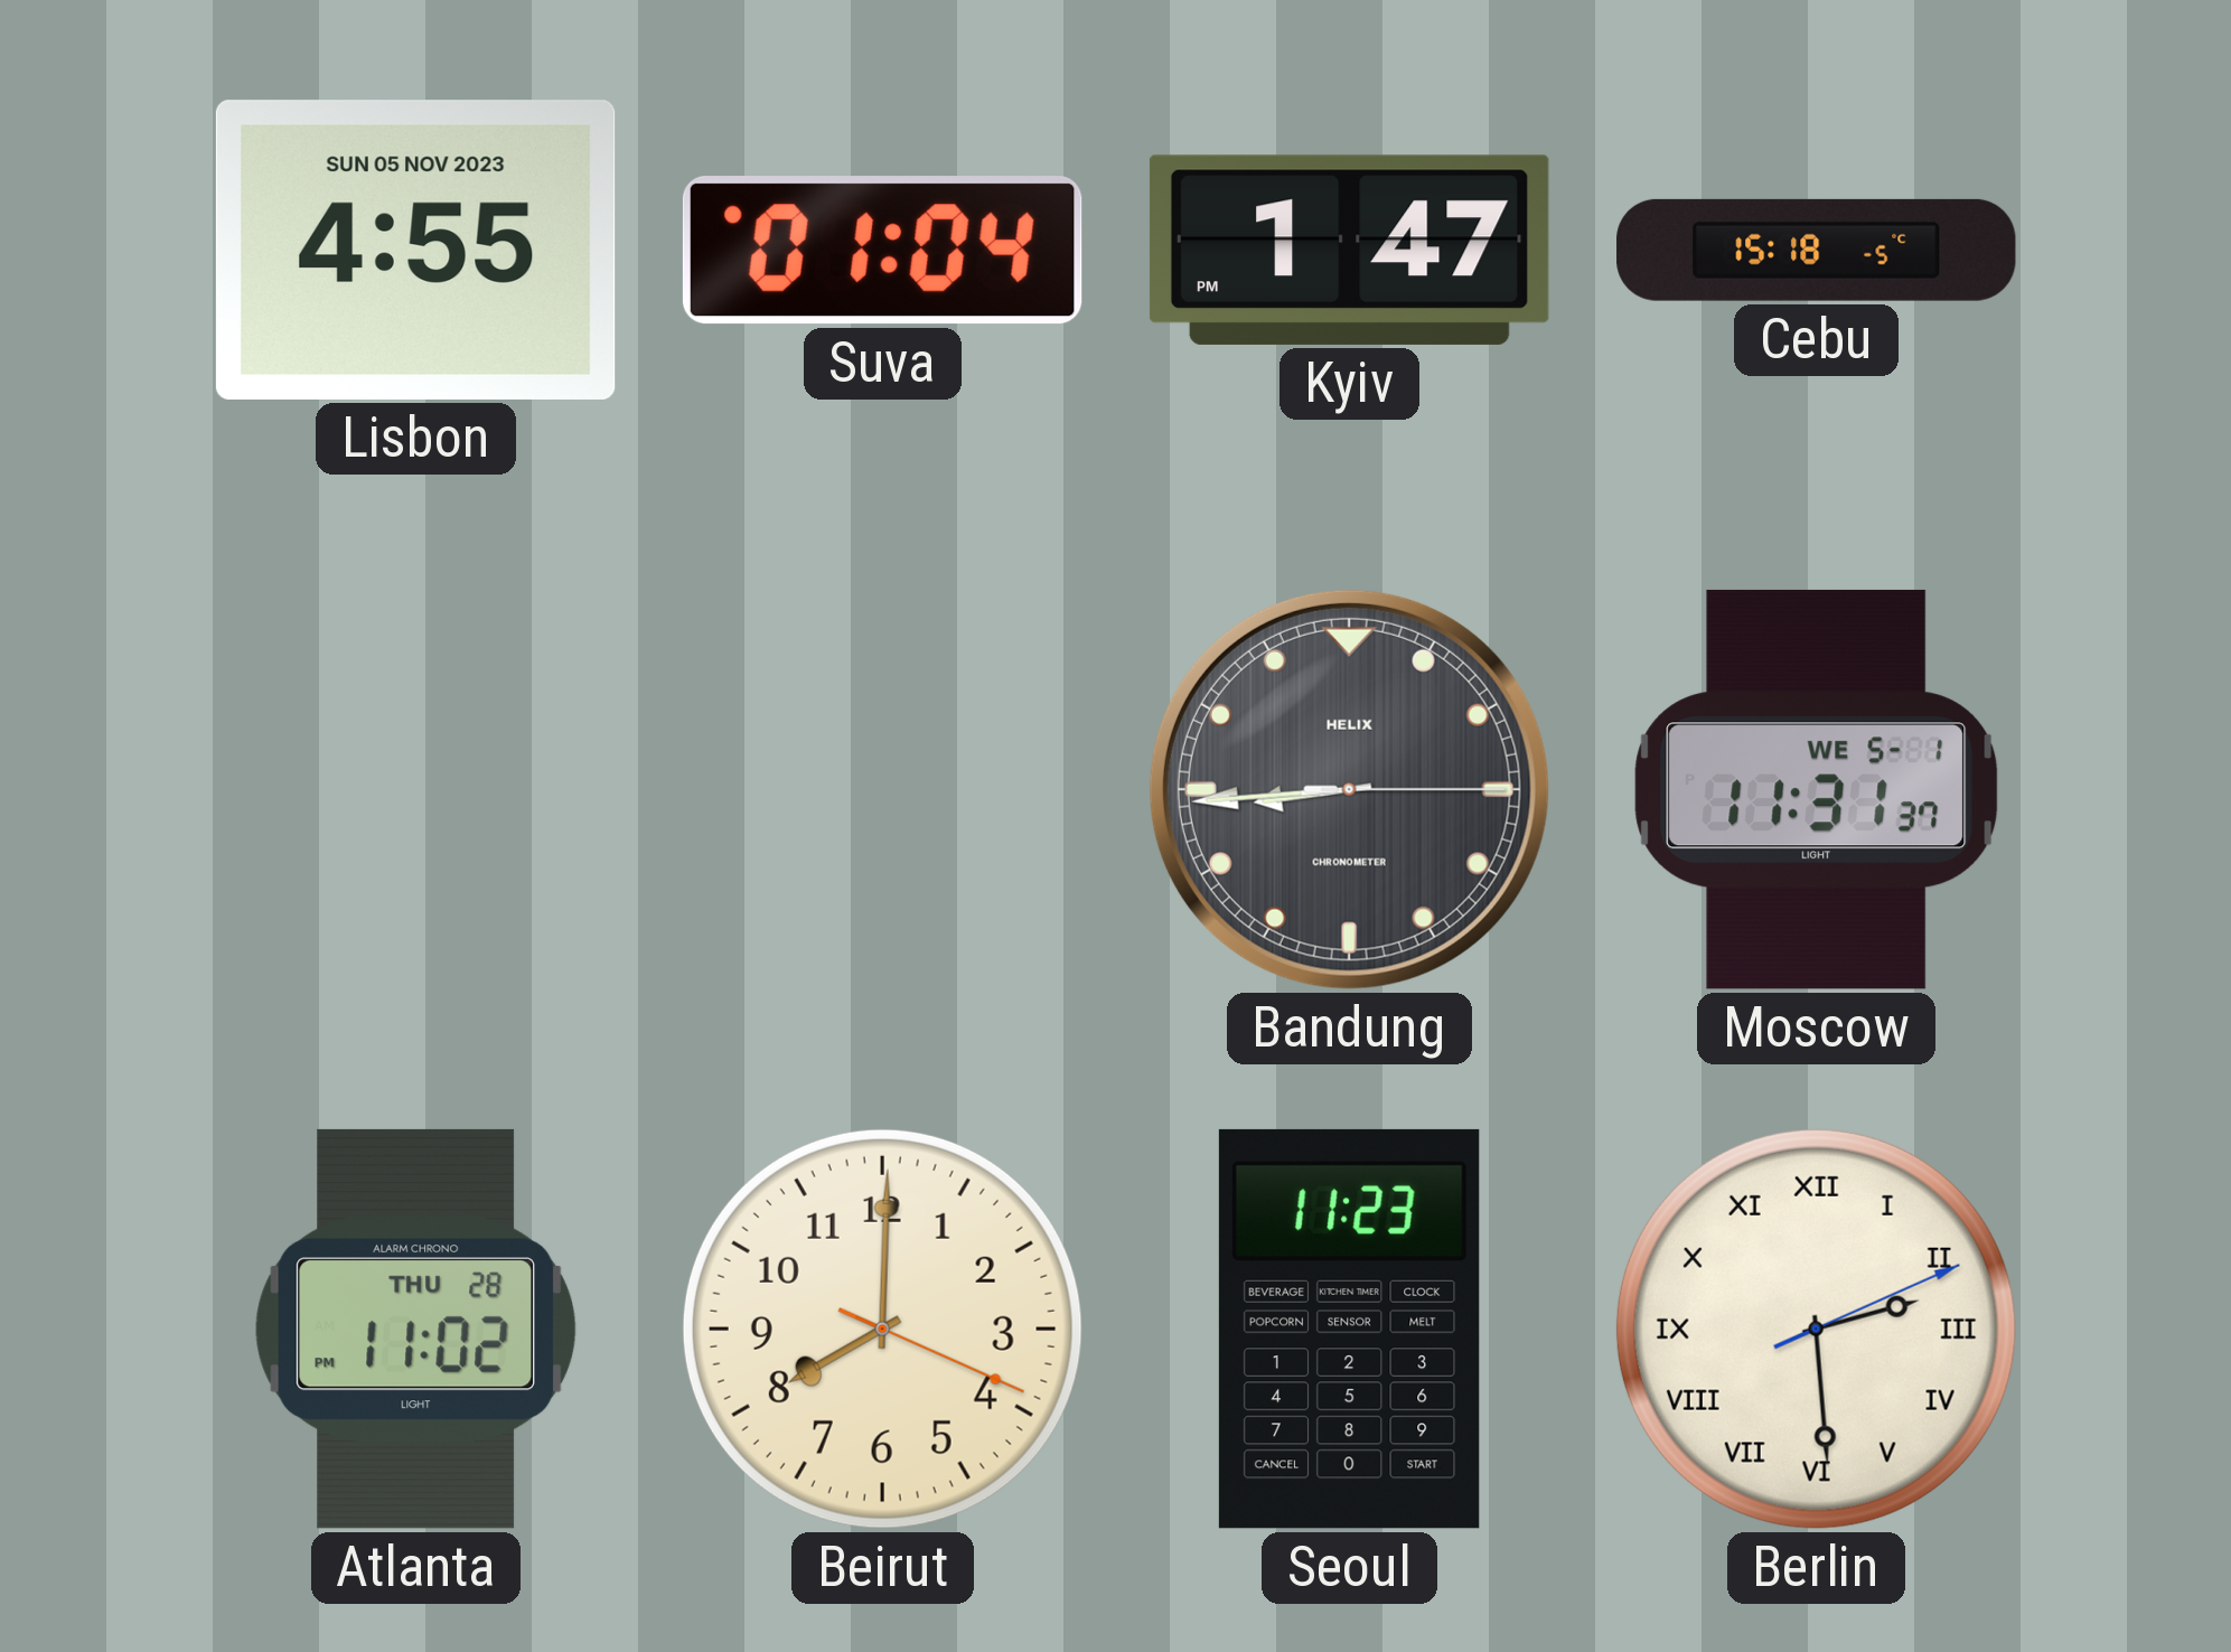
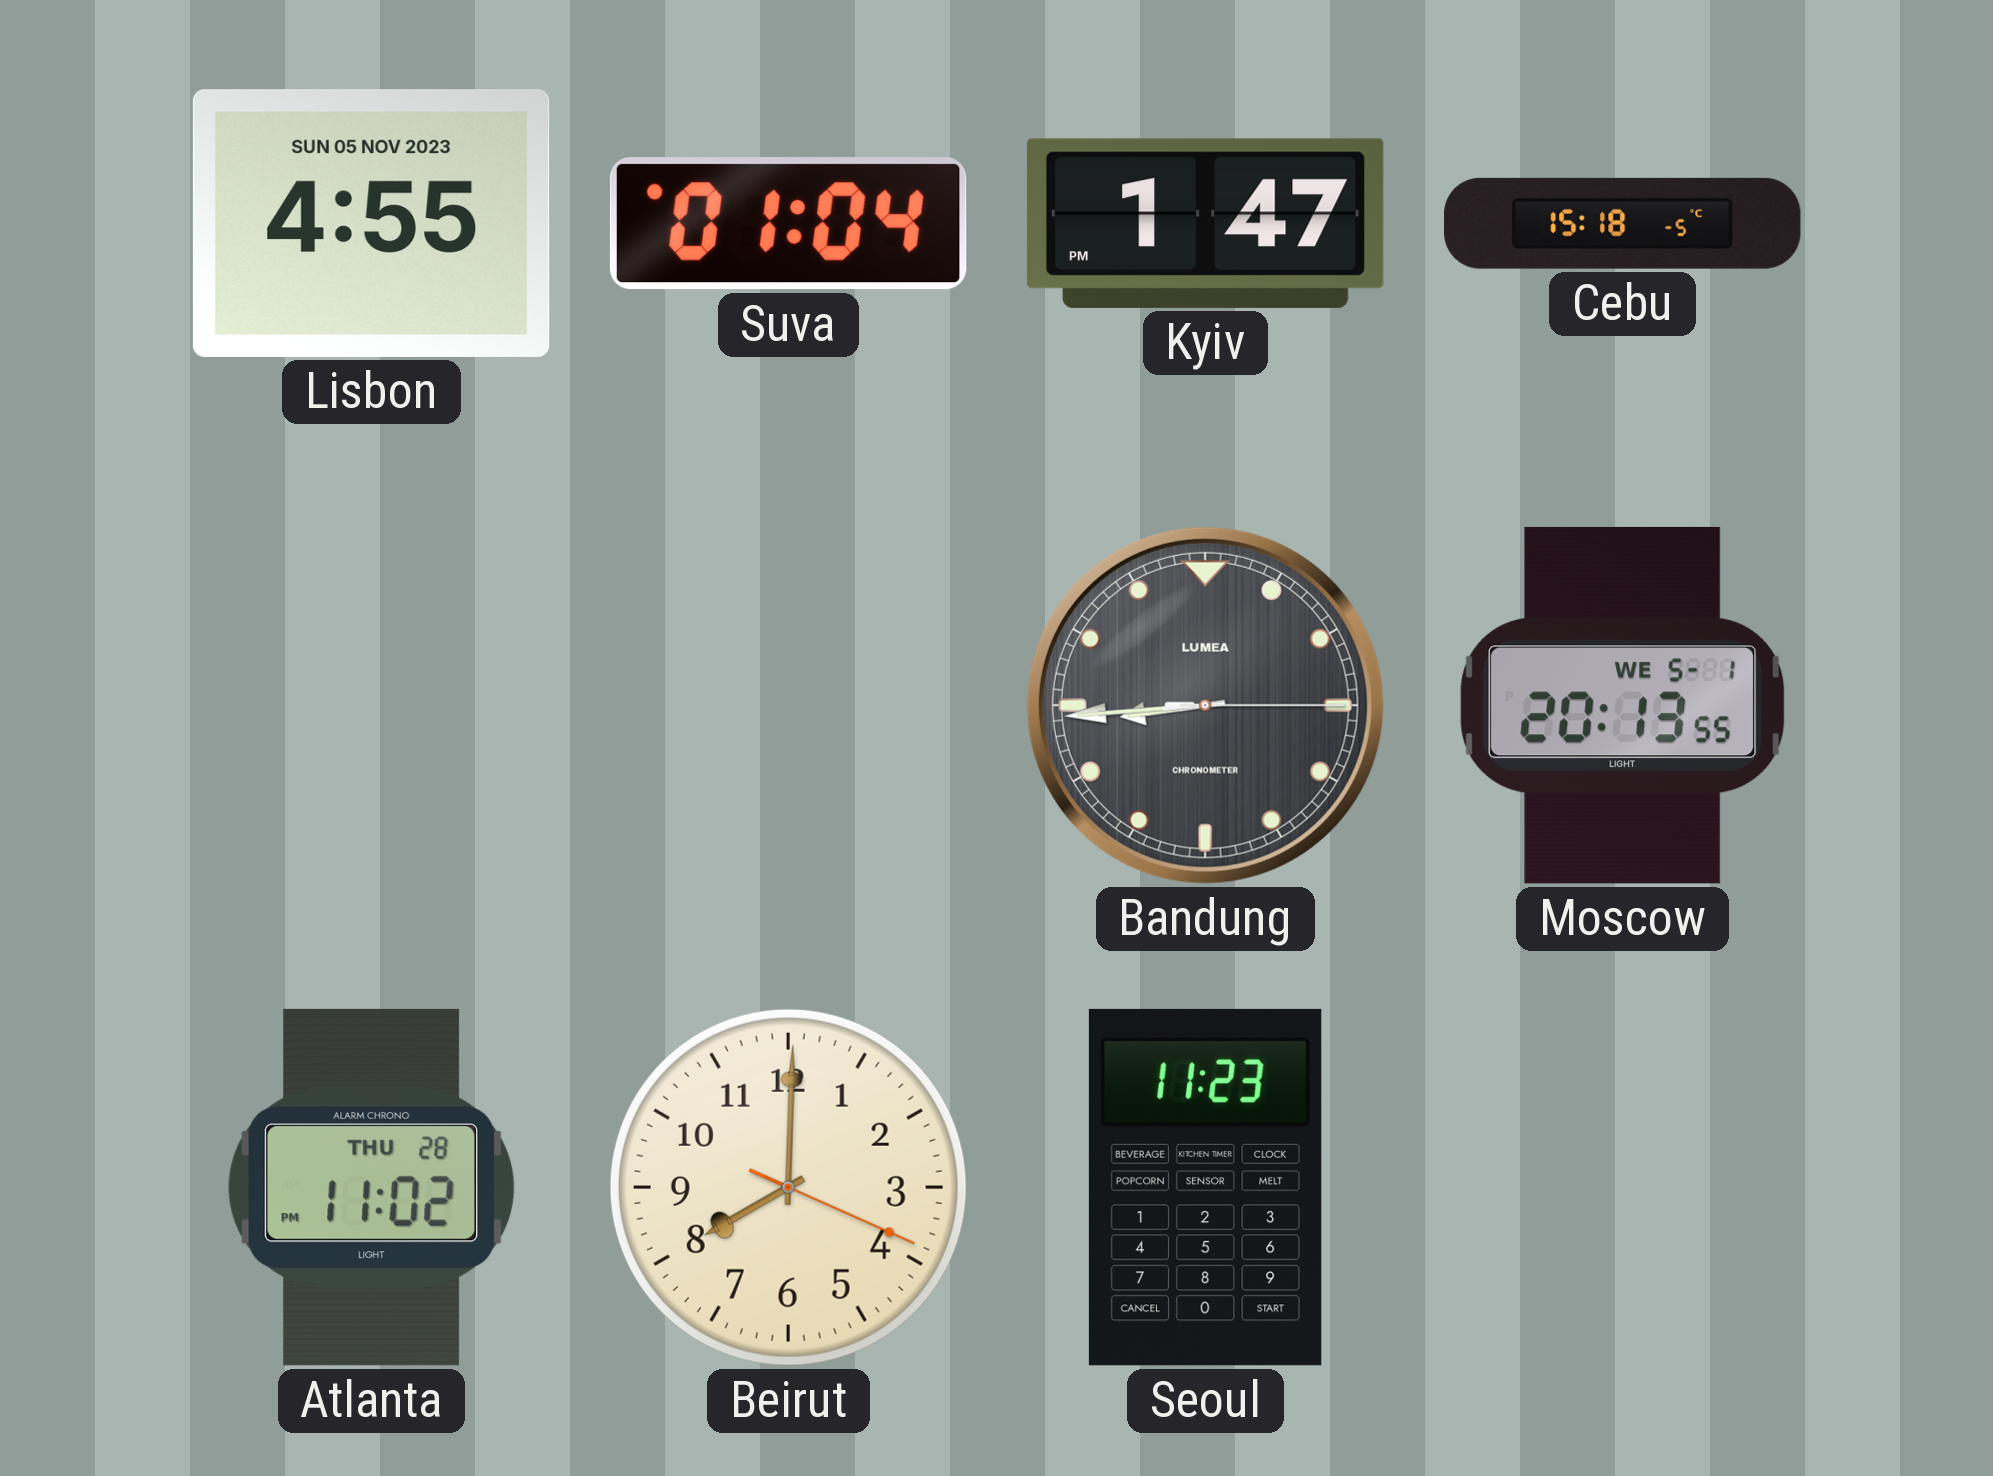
Bandung brand: HELIX -> LUMEA (1205, 705)
Moscow: 11:31 -> 20:13 (1623, 705)
Berlin: 2:29 -> none (1816, 1329)
